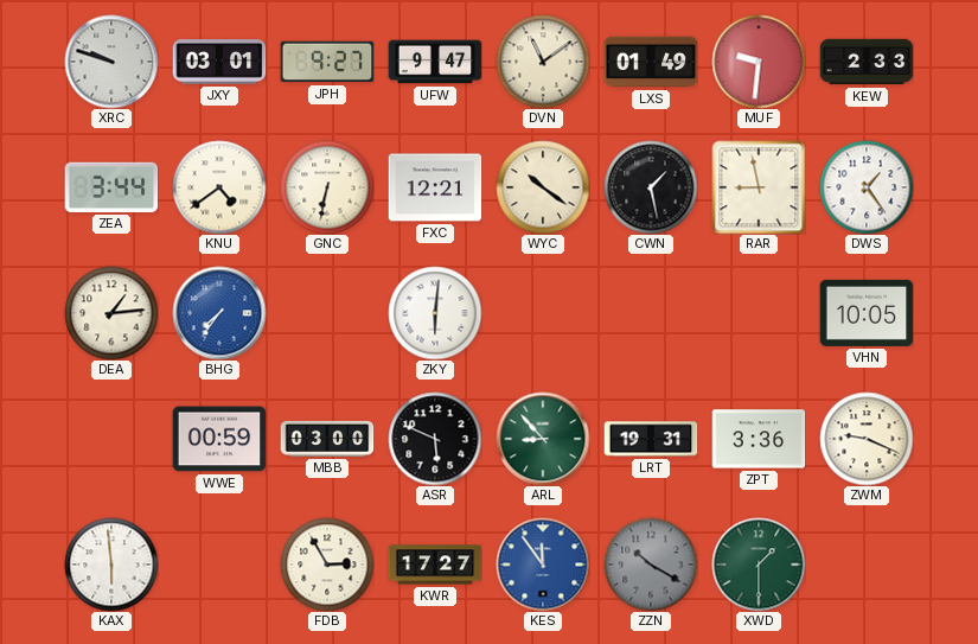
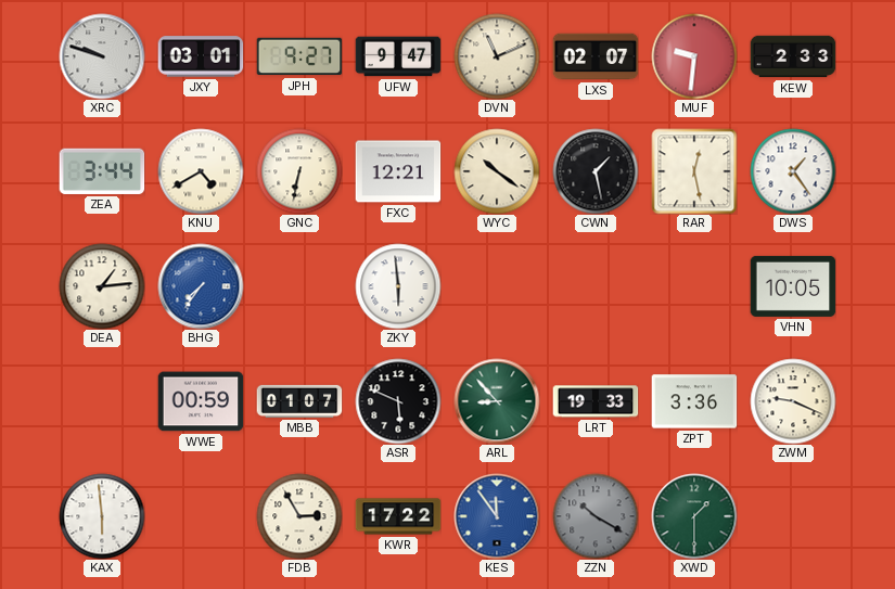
DVN: 11:09 -> 11:11 (497, 56)
LXS: 01:49 -> 02:07 (596, 56)
KNU: 4:39 -> 4:40 (201, 171)
RAR: 8:58 -> 12:28 (694, 171)
ZKY: 6:01 -> 5:59 (398, 286)
MBB: 03:00 -> 01:07 (299, 401)
LRT: 19:31 -> 19:33 (596, 401)
KWR: 17:27 -> 17:22 (398, 516)
